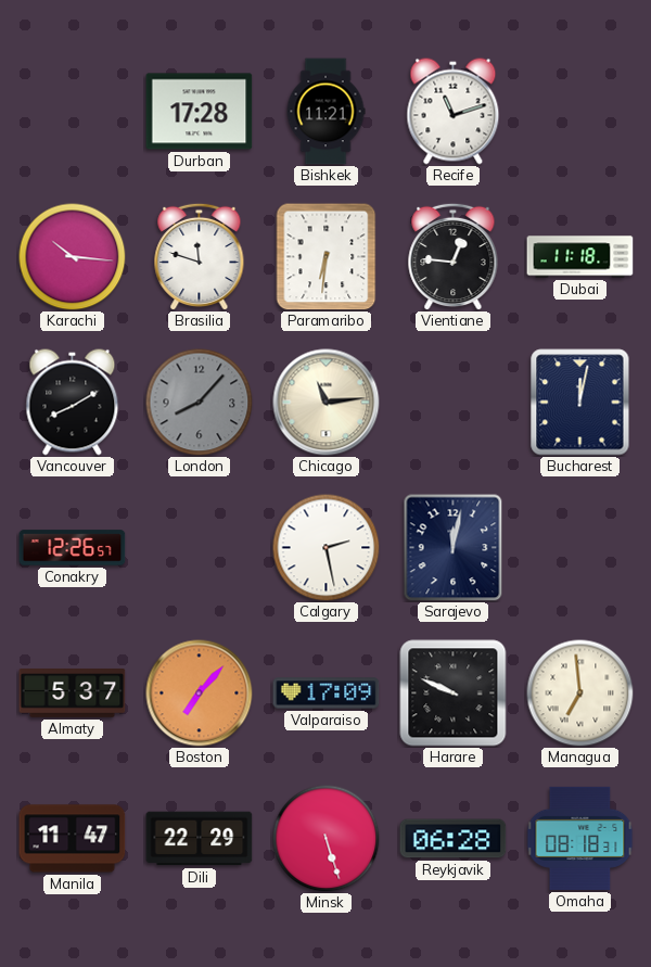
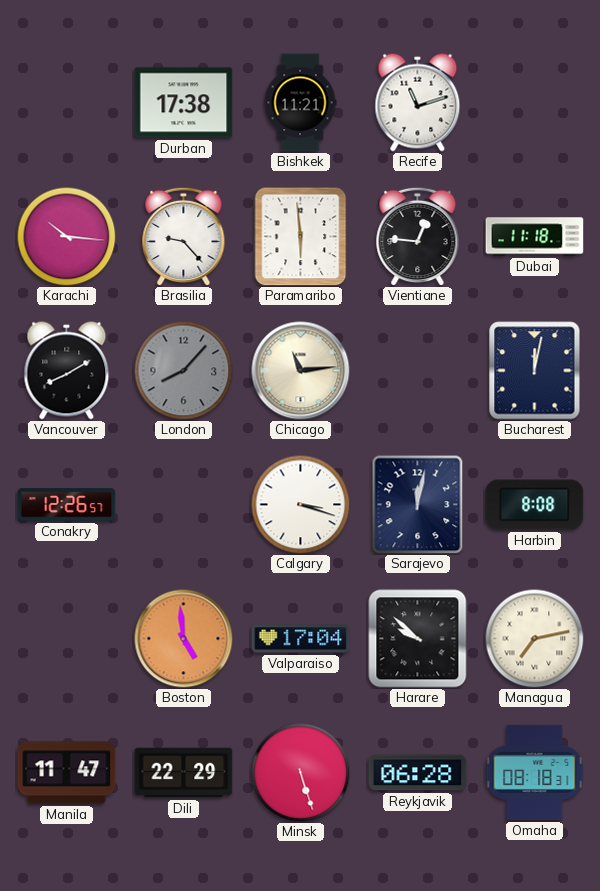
Durban: 17:28 -> 17:38 (184, 103)
Brasilia: 11:48 -> 9:23 (184, 236)
Paramaribo: 6:31 -> 5:59 (301, 237)
Calgary: 2:28 -> 3:18 (301, 505)
Harbin: none -> 8:08 (535, 505)
Almaty: 5:37 -> none (73, 694)
Boston: 7:07 -> 4:59 (184, 639)
Valparaiso: 17:09 -> 17:04 (301, 639)
Harare: 9:49 -> 9:52 (418, 639)
Managua: 6:59 -> 7:13 (535, 639)
